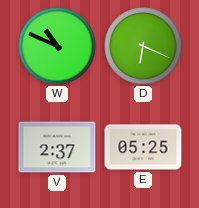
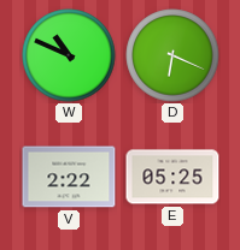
V: 2:37 -> 2:22 (69, 177)
